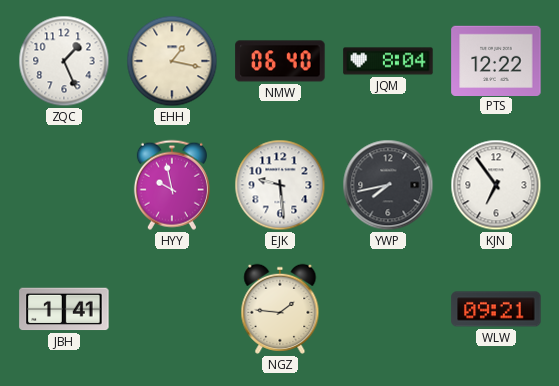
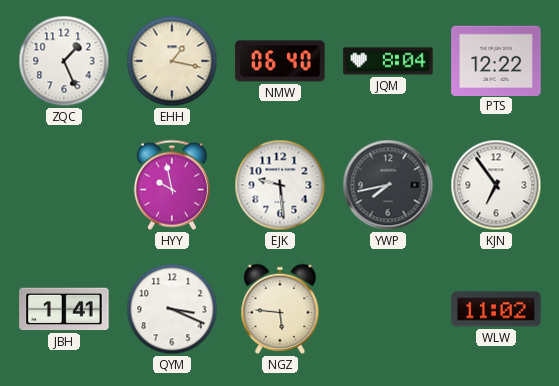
QYM: none -> 3:19 (172, 309)
NGZ: 1:46 -> 5:46 (280, 309)
WLW: 09:21 -> 11:02 (496, 309)
